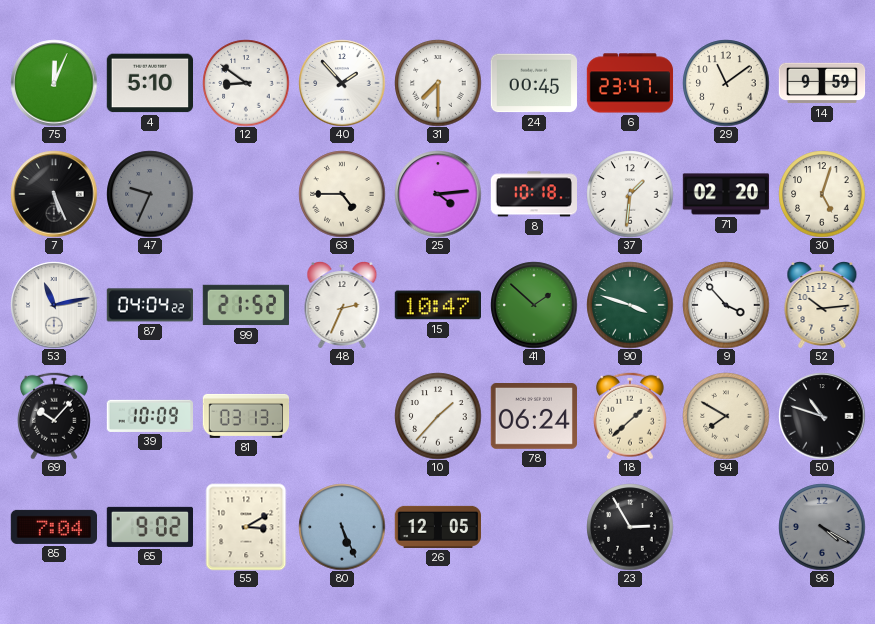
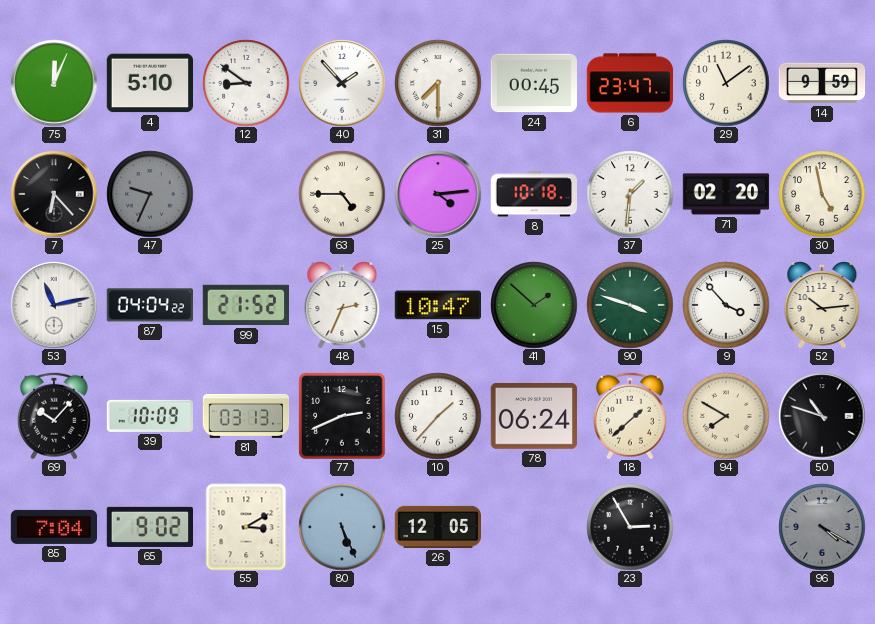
7: 5:26 -> 6:23 (54, 194)
30: 5:03 -> 4:58 (822, 194)
77: none -> 2:41 (342, 416)
